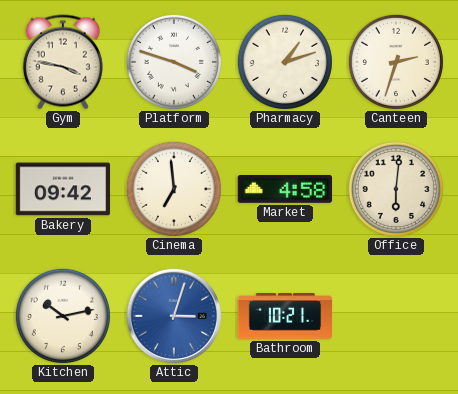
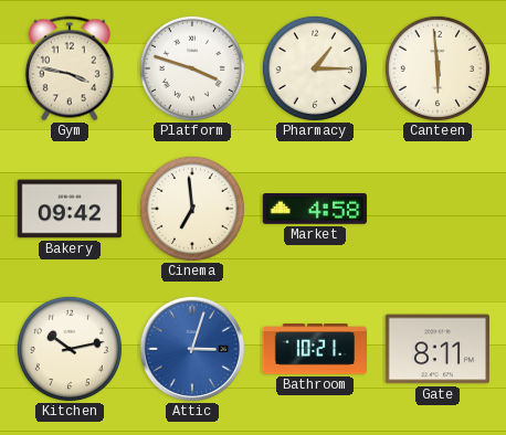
Pharmacy: 1:12 -> 1:15 (315, 68)
Canteen: 2:33 -> 5:59 (438, 68)
Office: 6:01 -> none (396, 189)
Gate: none -> 8:11 (436, 349)
